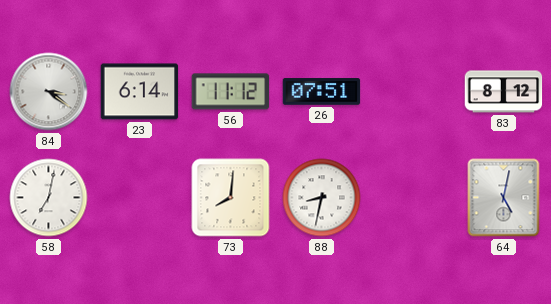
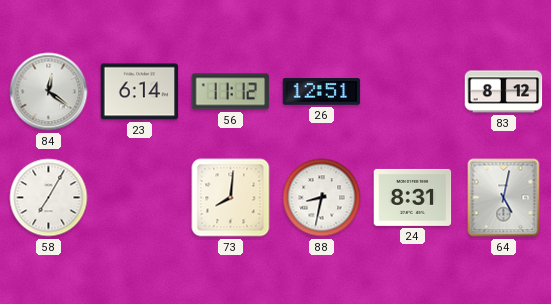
84: 3:21 -> 12:21 (49, 92)
26: 07:51 -> 12:51 (322, 92)
58: 7:02 -> 7:05 (49, 198)
24: none -> 8:31 (413, 197)
